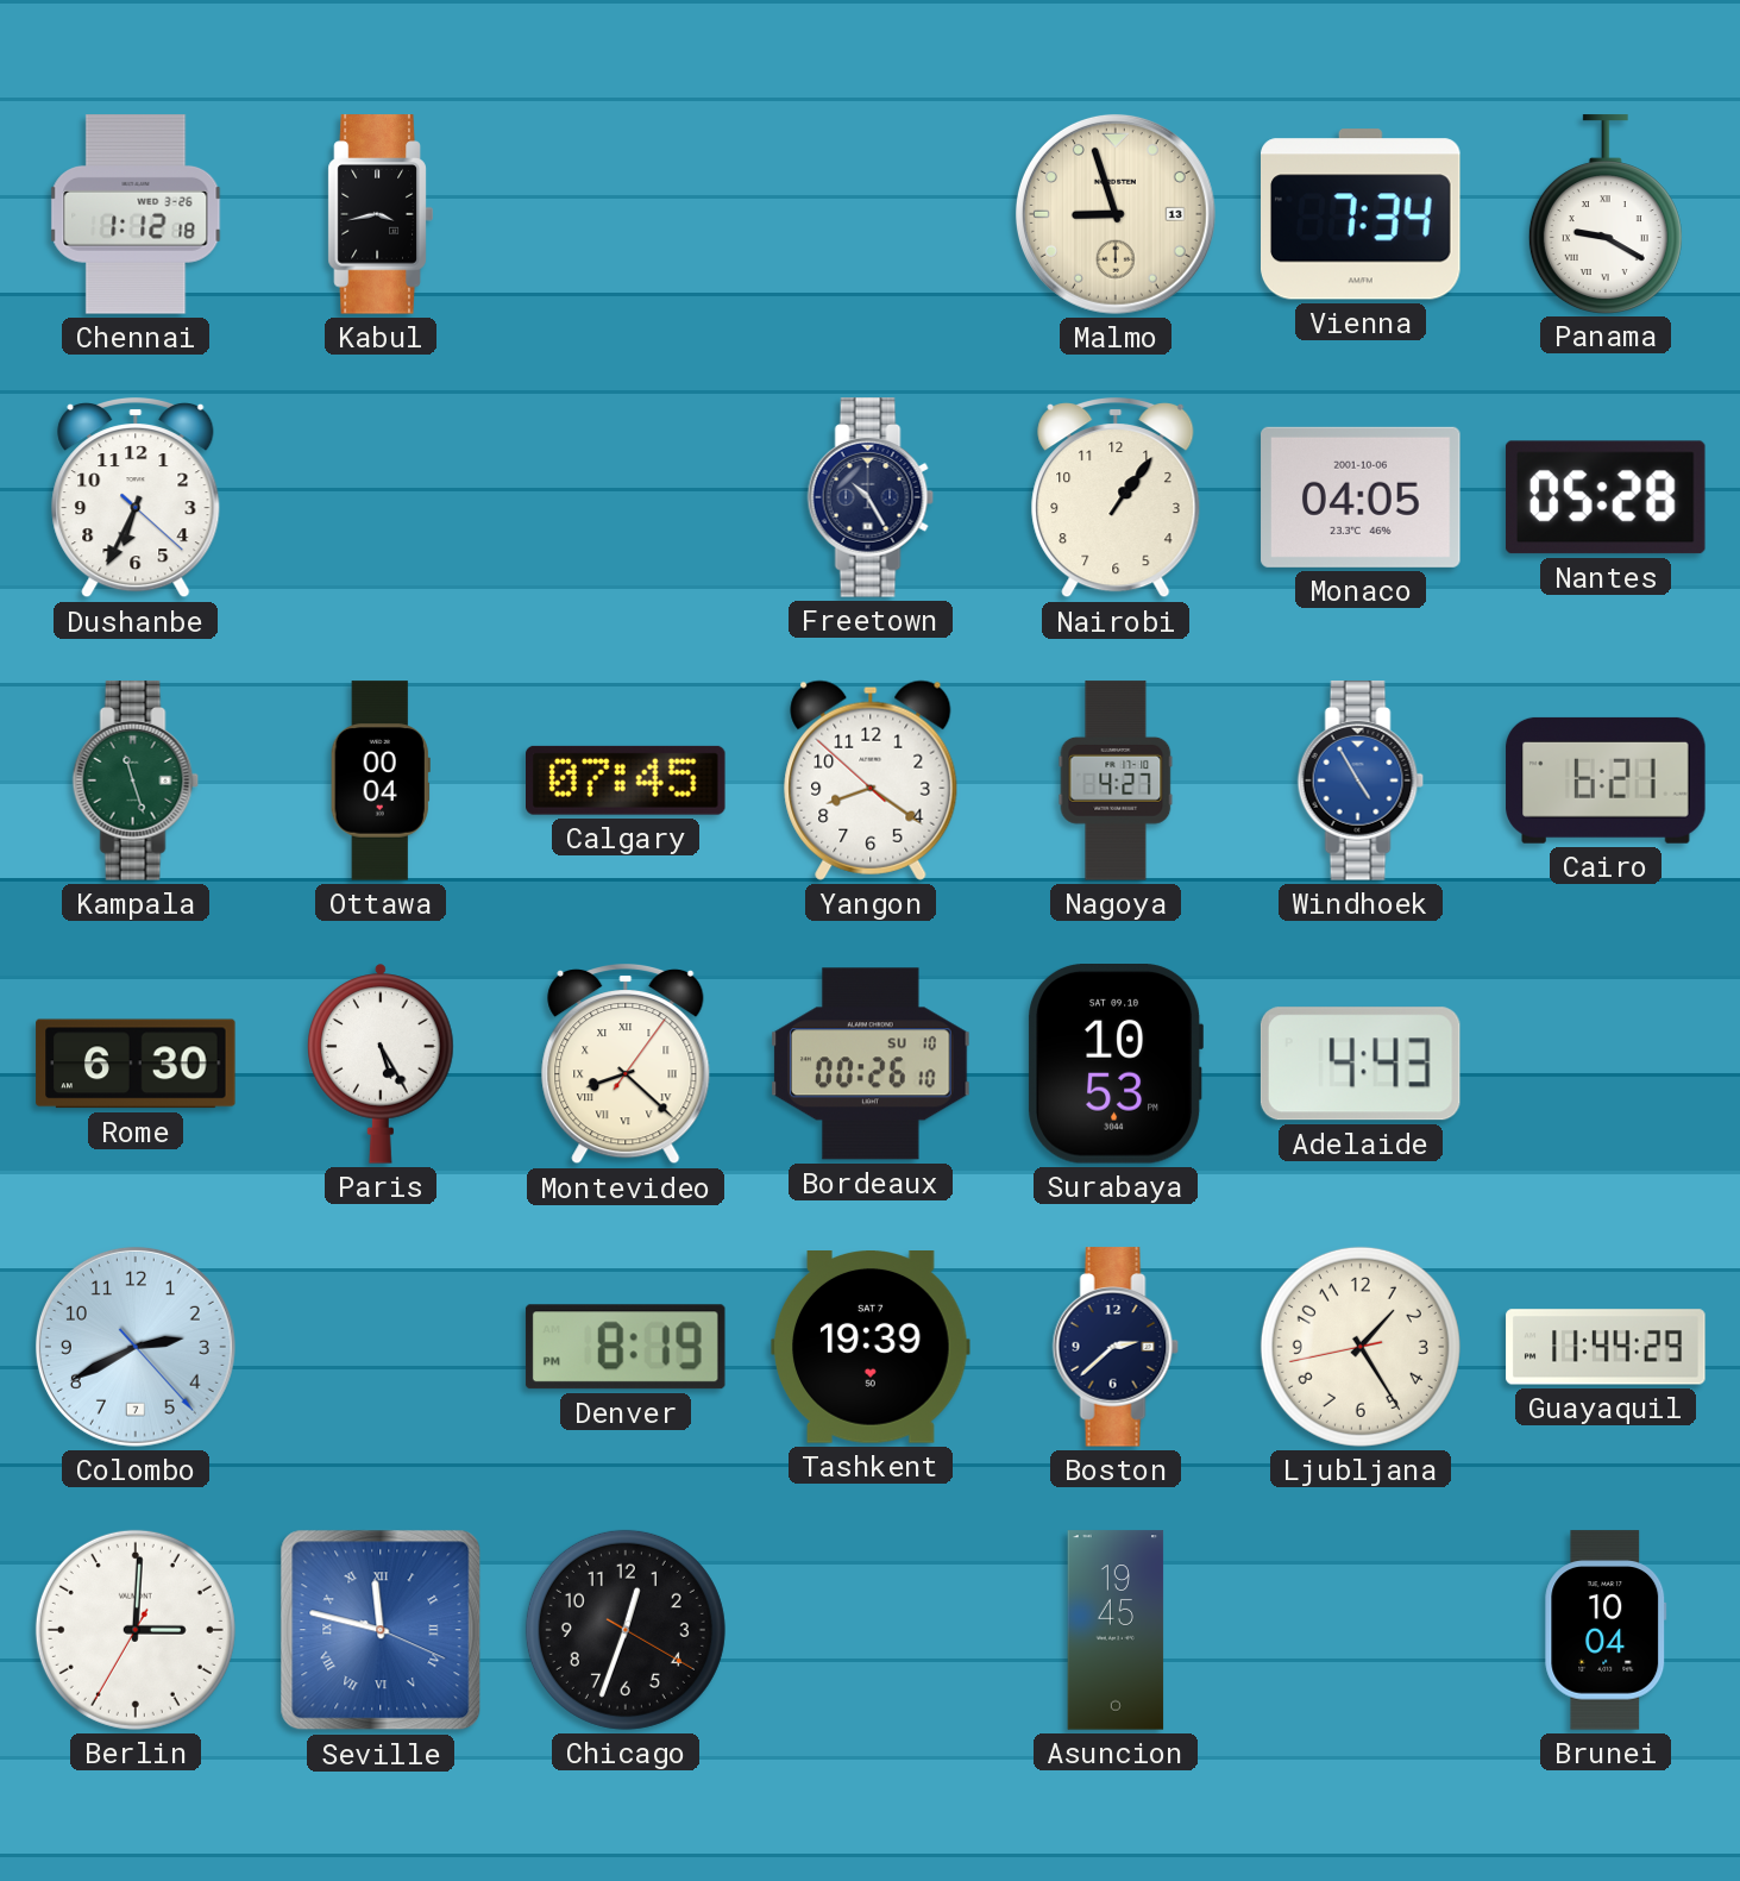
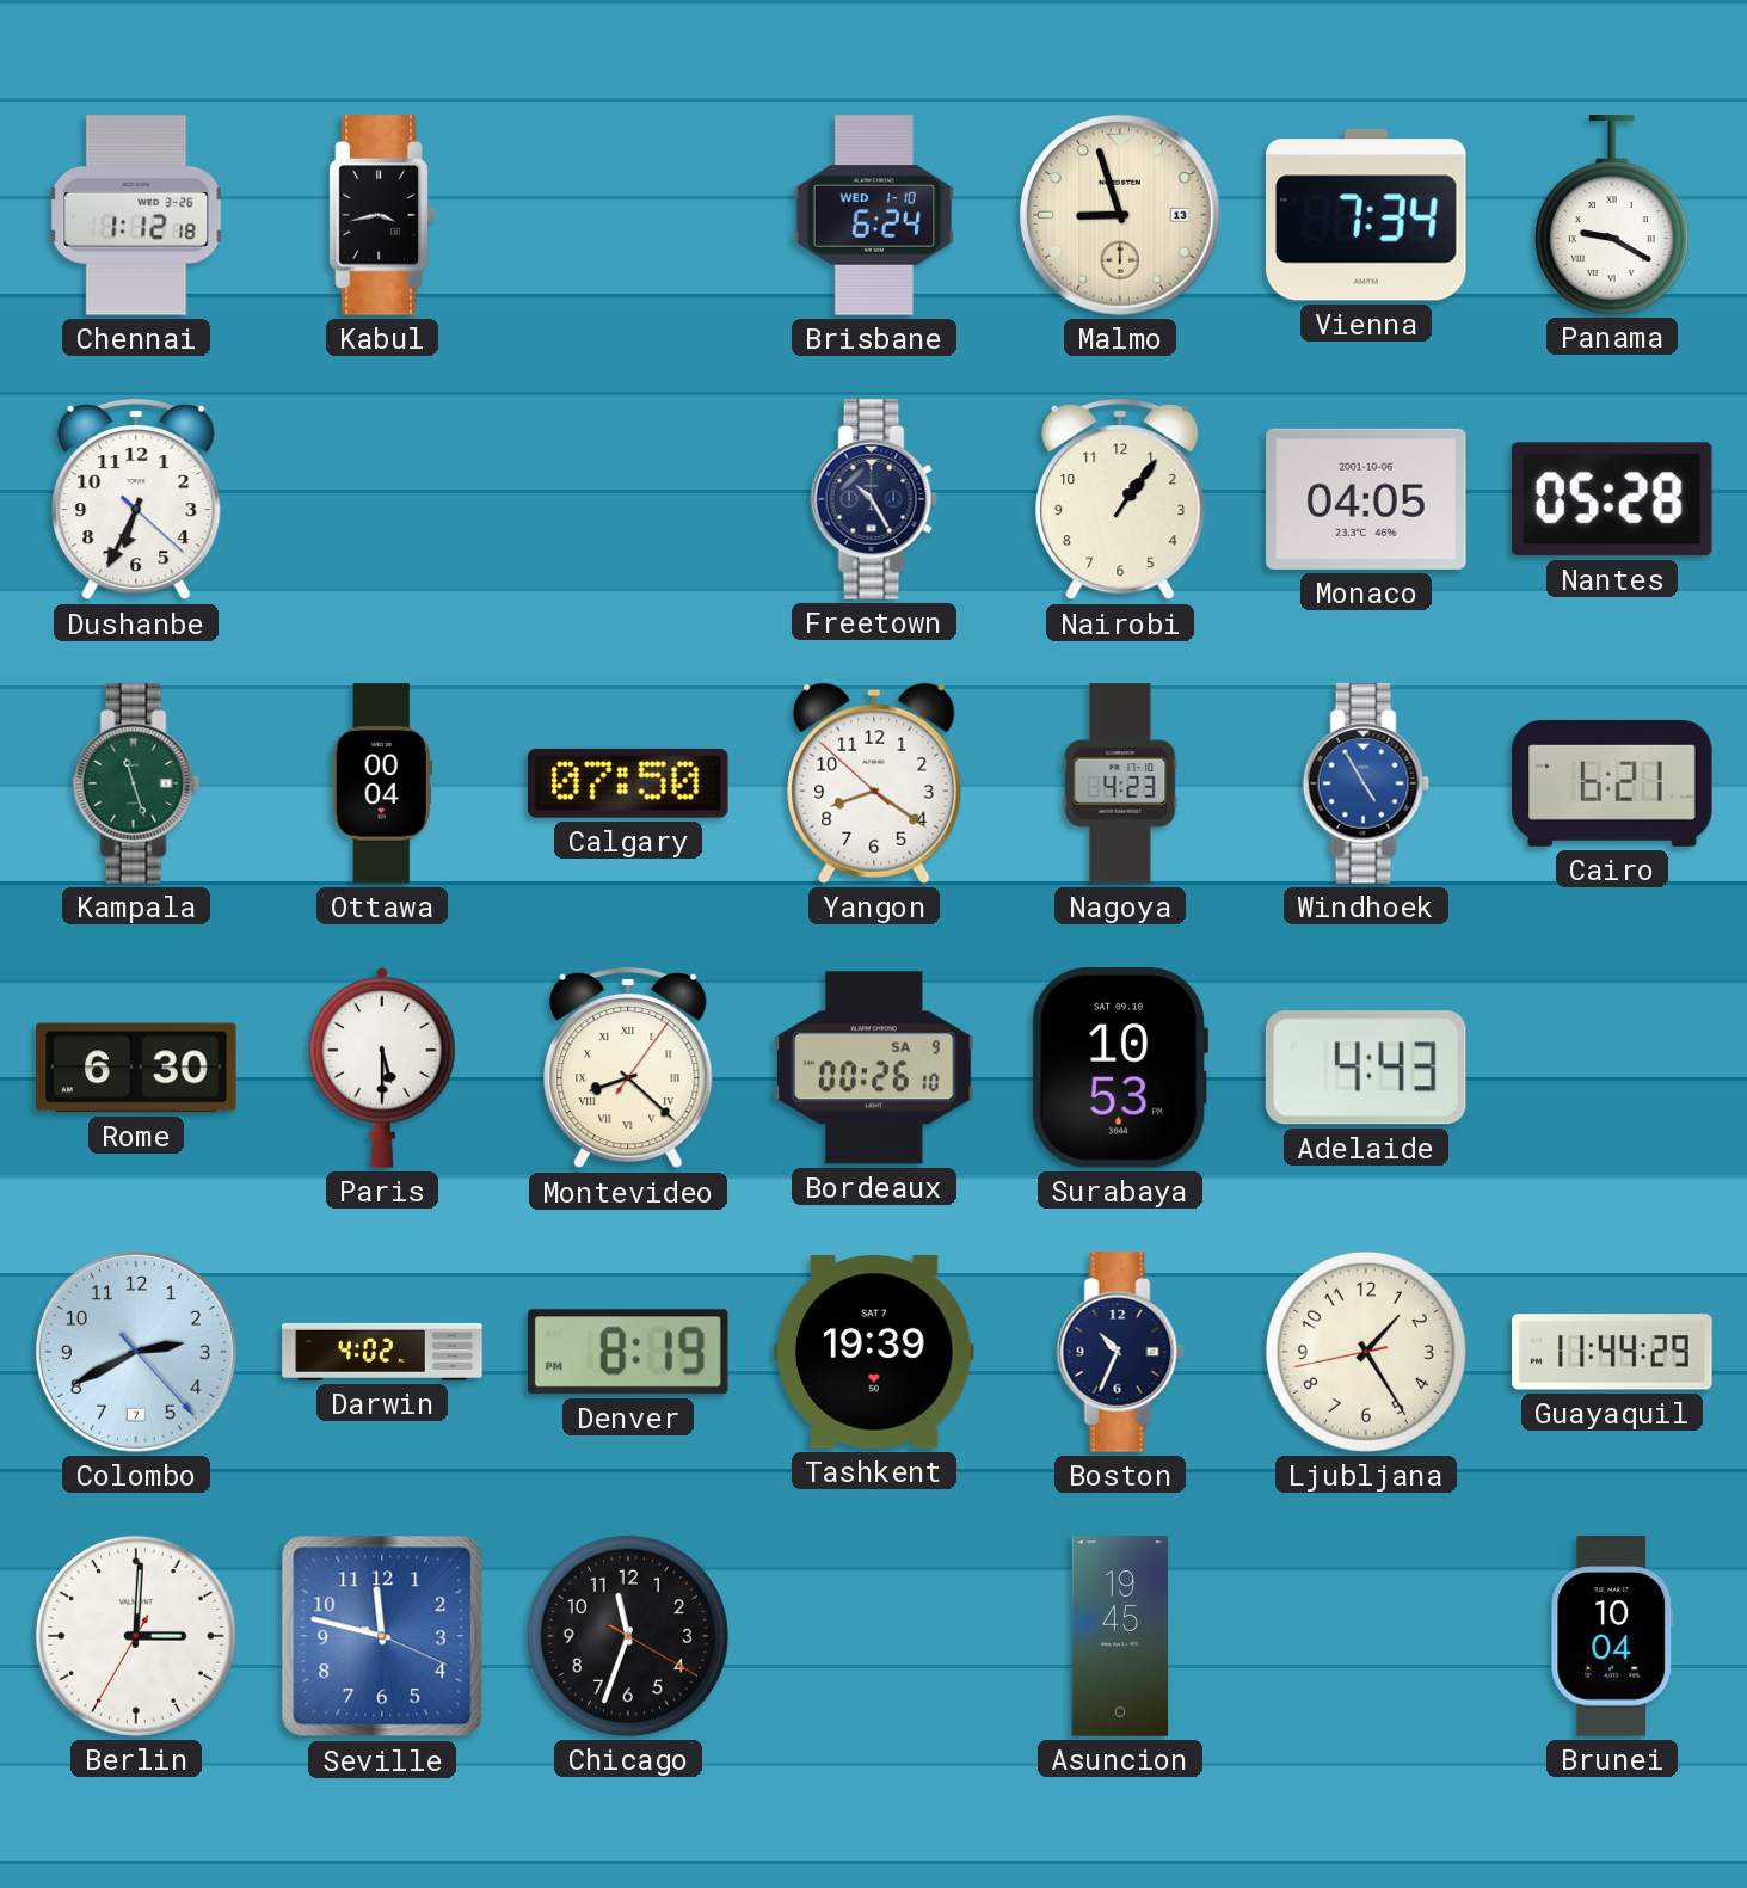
Brisbane: none -> 6:24 (874, 215)
Calgary: 07:45 -> 07:50 (629, 783)
Nagoya: 4:27 -> 4:23 (1120, 783)
Paris: 5:25 -> 5:30 (383, 1068)
Bordeaux date: SU 10 -> SA 9 (874, 1068)
Darwin: none -> 4:02 (382, 1352)
Boston: 2:38 -> 10:34 (1120, 1352)
Seville numerals: Roman -> Arabic (382, 1636)
Chicago: 12:33 -> 11:33 (628, 1636)
